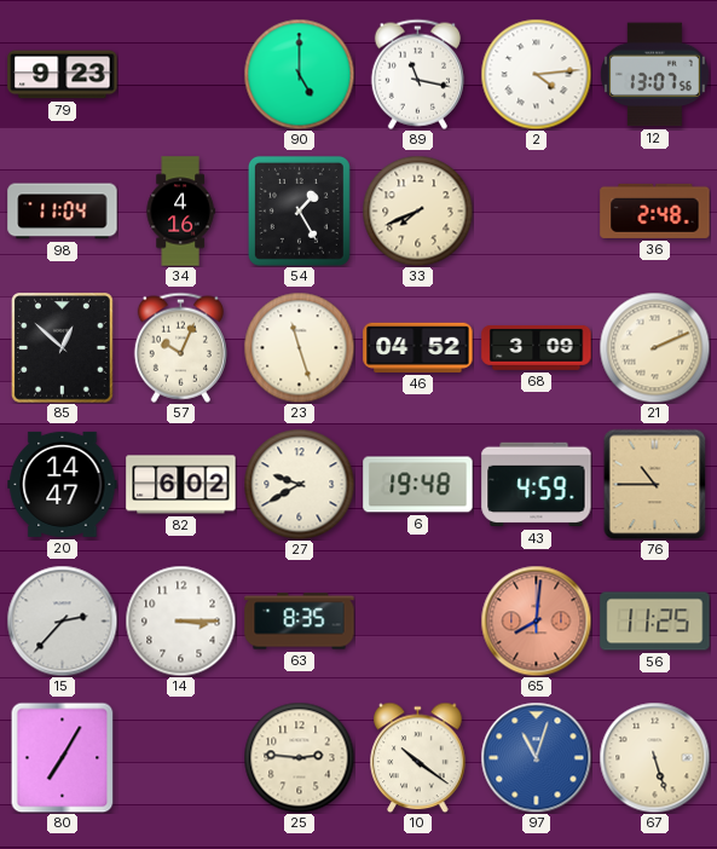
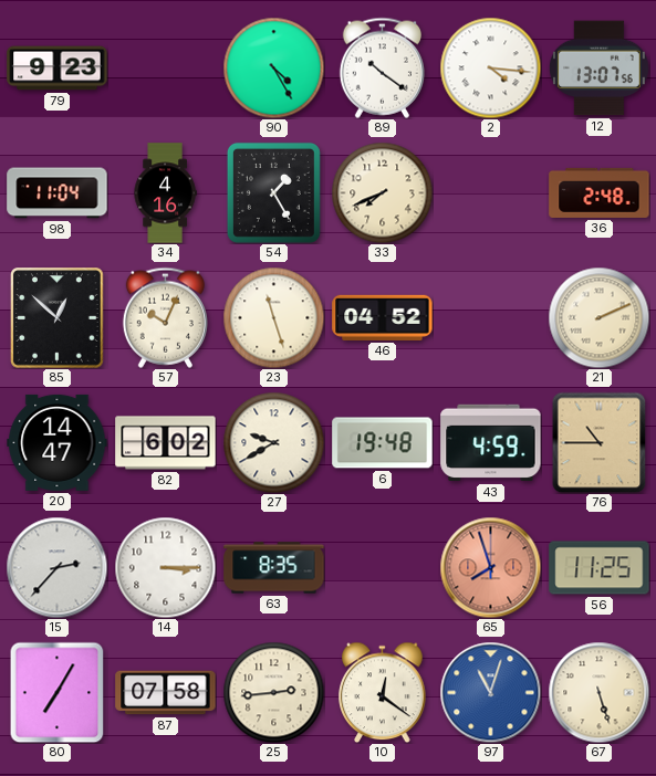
90: 5:00 -> 4:25 (273, 67)
89: 11:17 -> 10:21 (382, 67)
2: 4:14 -> 4:16 (490, 67)
68: 3:09 -> none (537, 347)
65: 8:01 -> 7:57 (490, 567)
87: none -> 07:58 (166, 693)
25: 2:46 -> 2:44 (273, 692)
10: 10:21 -> 12:21 (383, 692)
